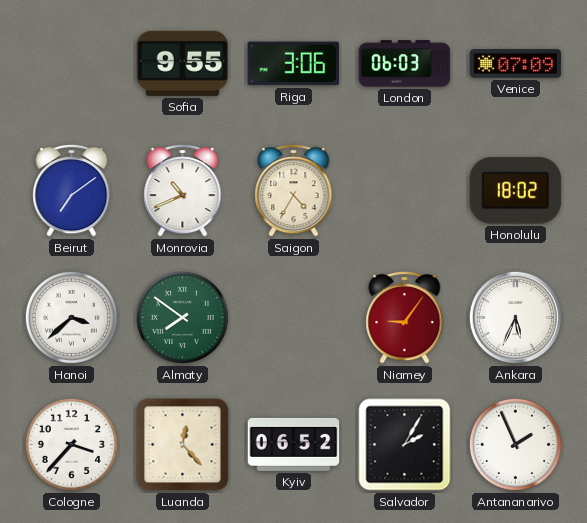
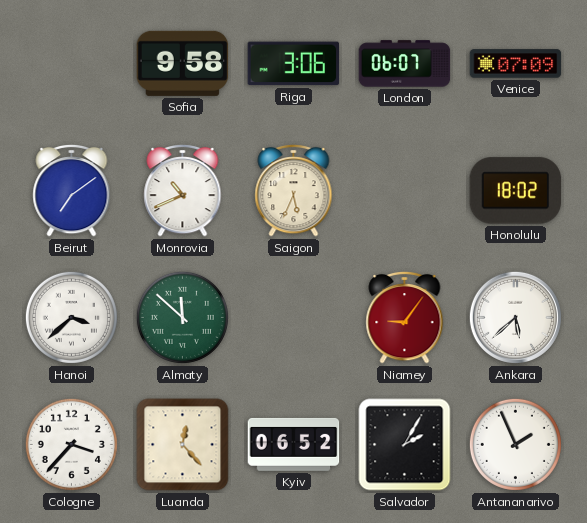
Sofia: 9:55 -> 9:58 (183, 63)
London: 06:03 -> 06:07 (405, 64)
Saigon: 4:35 -> 5:34 (294, 190)
Almaty: 7:51 -> 11:52 (182, 317)
Ankara: 5:34 -> 5:38 (515, 317)
